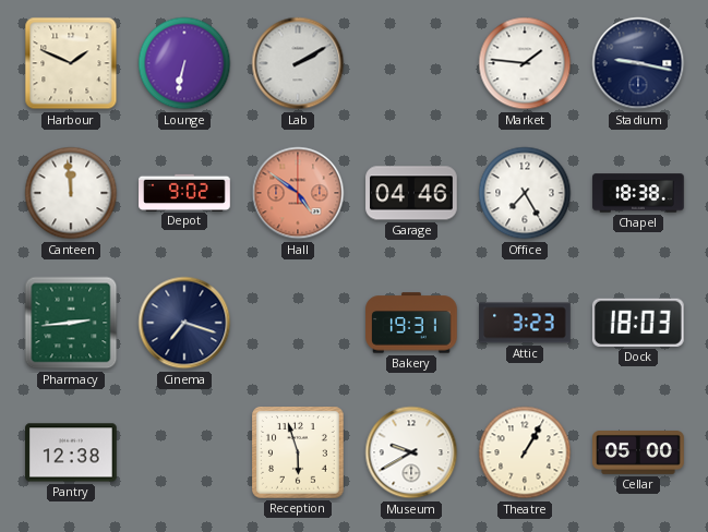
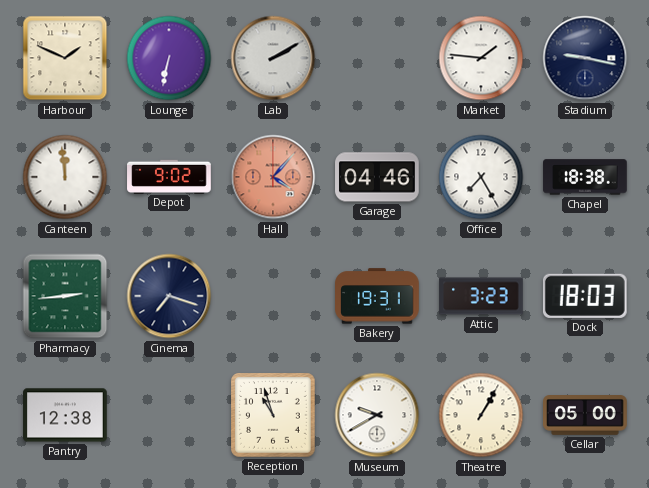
Hall: 4:51 -> 4:07 (273, 177)
Reception: 5:57 -> 10:57 (274, 416)
